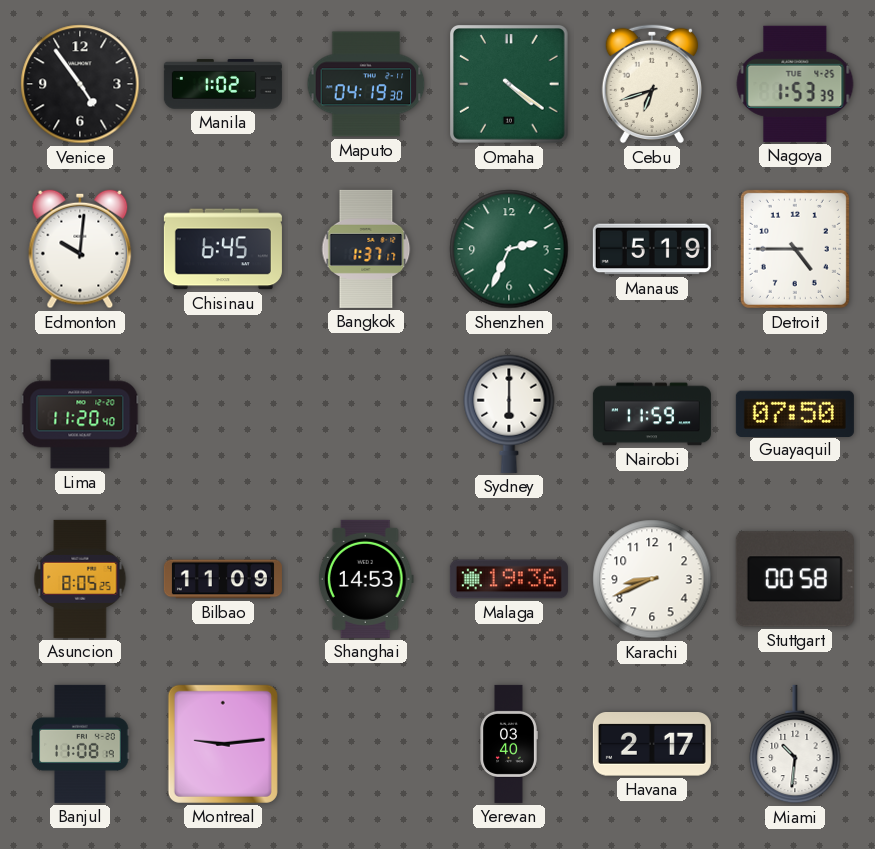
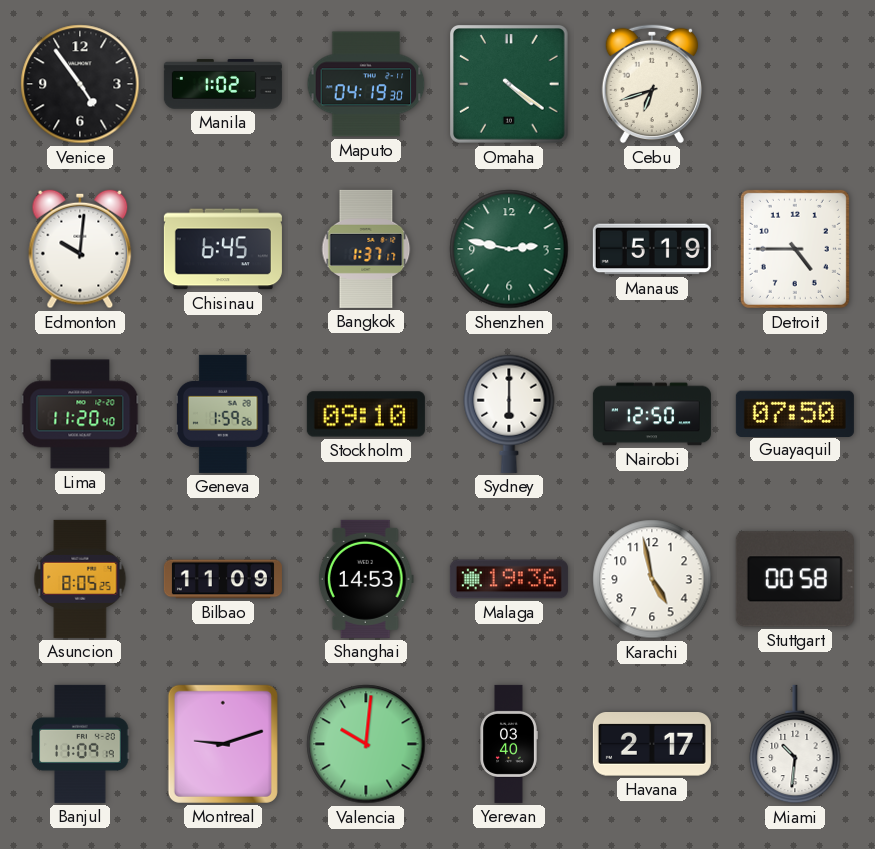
Nagoya: 1:53 -> none (795, 84)
Shenzhen: 2:34 -> 2:47 (509, 249)
Geneva: none -> 1:59 (224, 414)
Stockholm: none -> 09:10 (366, 414)
Nairobi: 11:59 -> 12:50 (652, 414)
Karachi: 8:41 -> 4:58 (652, 579)
Banjul: 11:08 -> 11:09 (80, 744)
Montreal: 9:14 -> 9:12 (223, 744)
Valencia: none -> 10:01 (366, 744)
